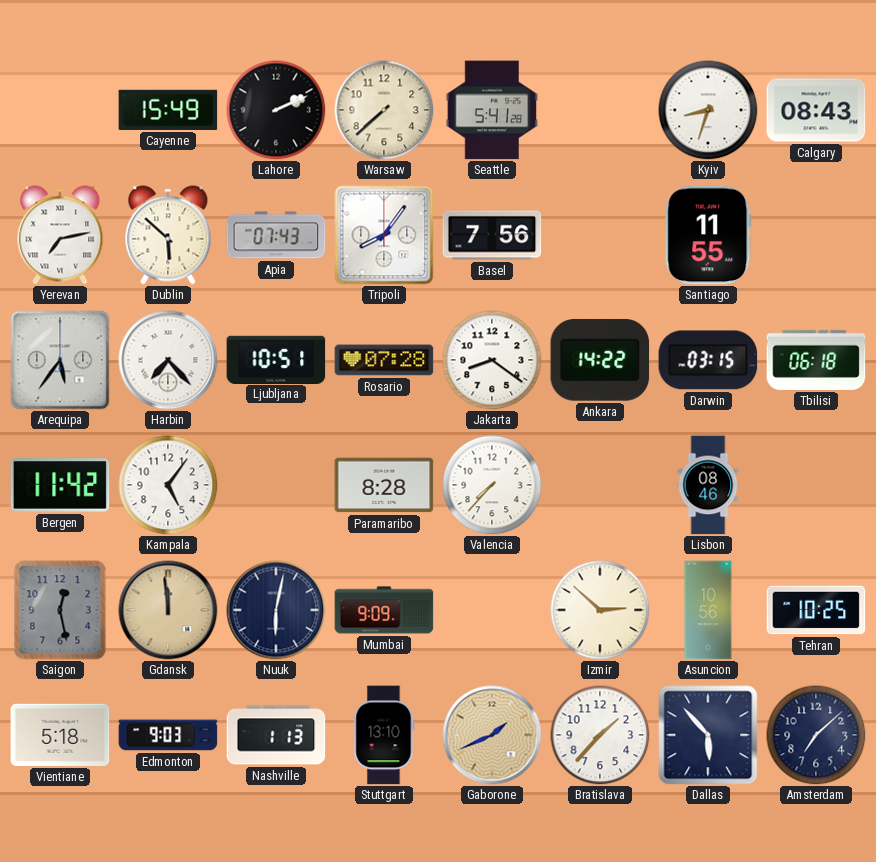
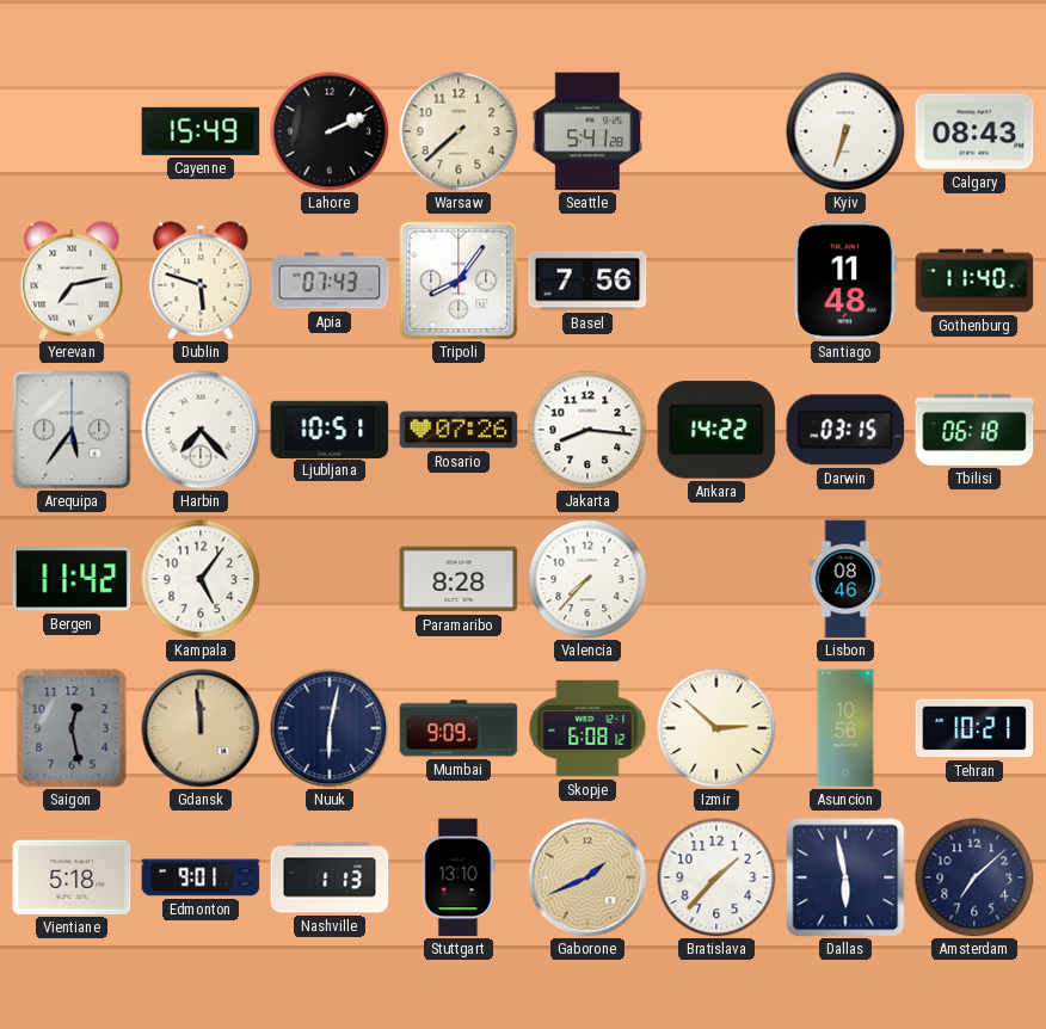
Kyiv: 8:33 -> 6:33 (845, 131)
Dublin: 5:52 -> 5:48 (201, 281)
Santiago: 11:55 -> 11:48 (845, 281)
Gothenburg: none -> 11:40 (974, 281)
Rosario: 07:28 -> 07:26 (459, 430)
Jakarta: 8:21 -> 8:16 (587, 430)
Skopje: none -> 6:08 (587, 728)
Tehran: 10:25 -> 10:21 (974, 728)
Edmonton: 9:03 -> 9:01 (201, 877)
Dallas: 5:53 -> 5:58 (845, 877)
